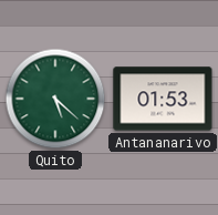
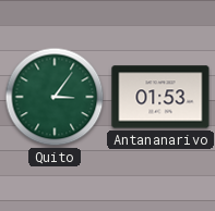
Quito: 5:22 -> 3:06 (55, 97)
